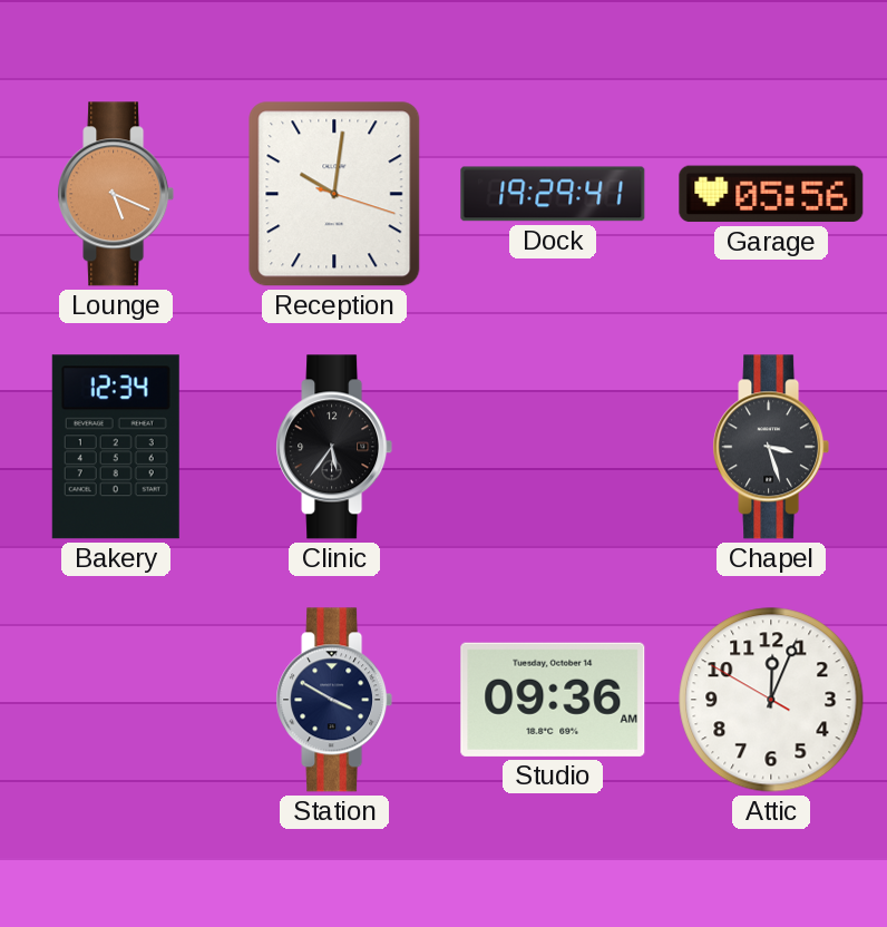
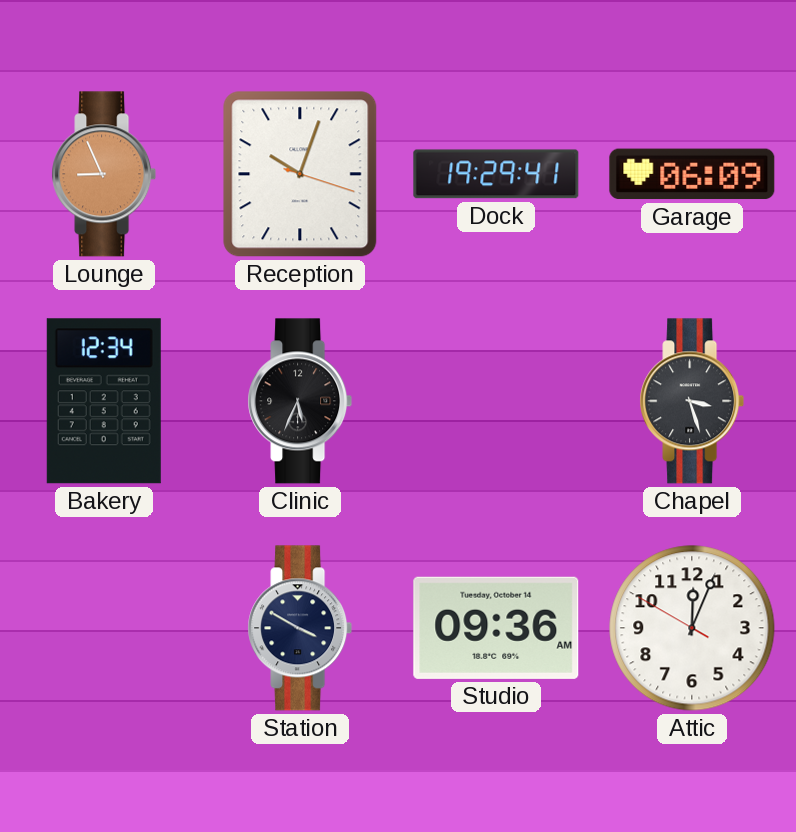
Lounge: 5:19 -> 8:56 (104, 174)
Reception: 10:01 -> 10:03 (300, 174)
Garage: 05:56 -> 06:09 (692, 174)
Clinic: 5:36 -> 5:34 (300, 401)
